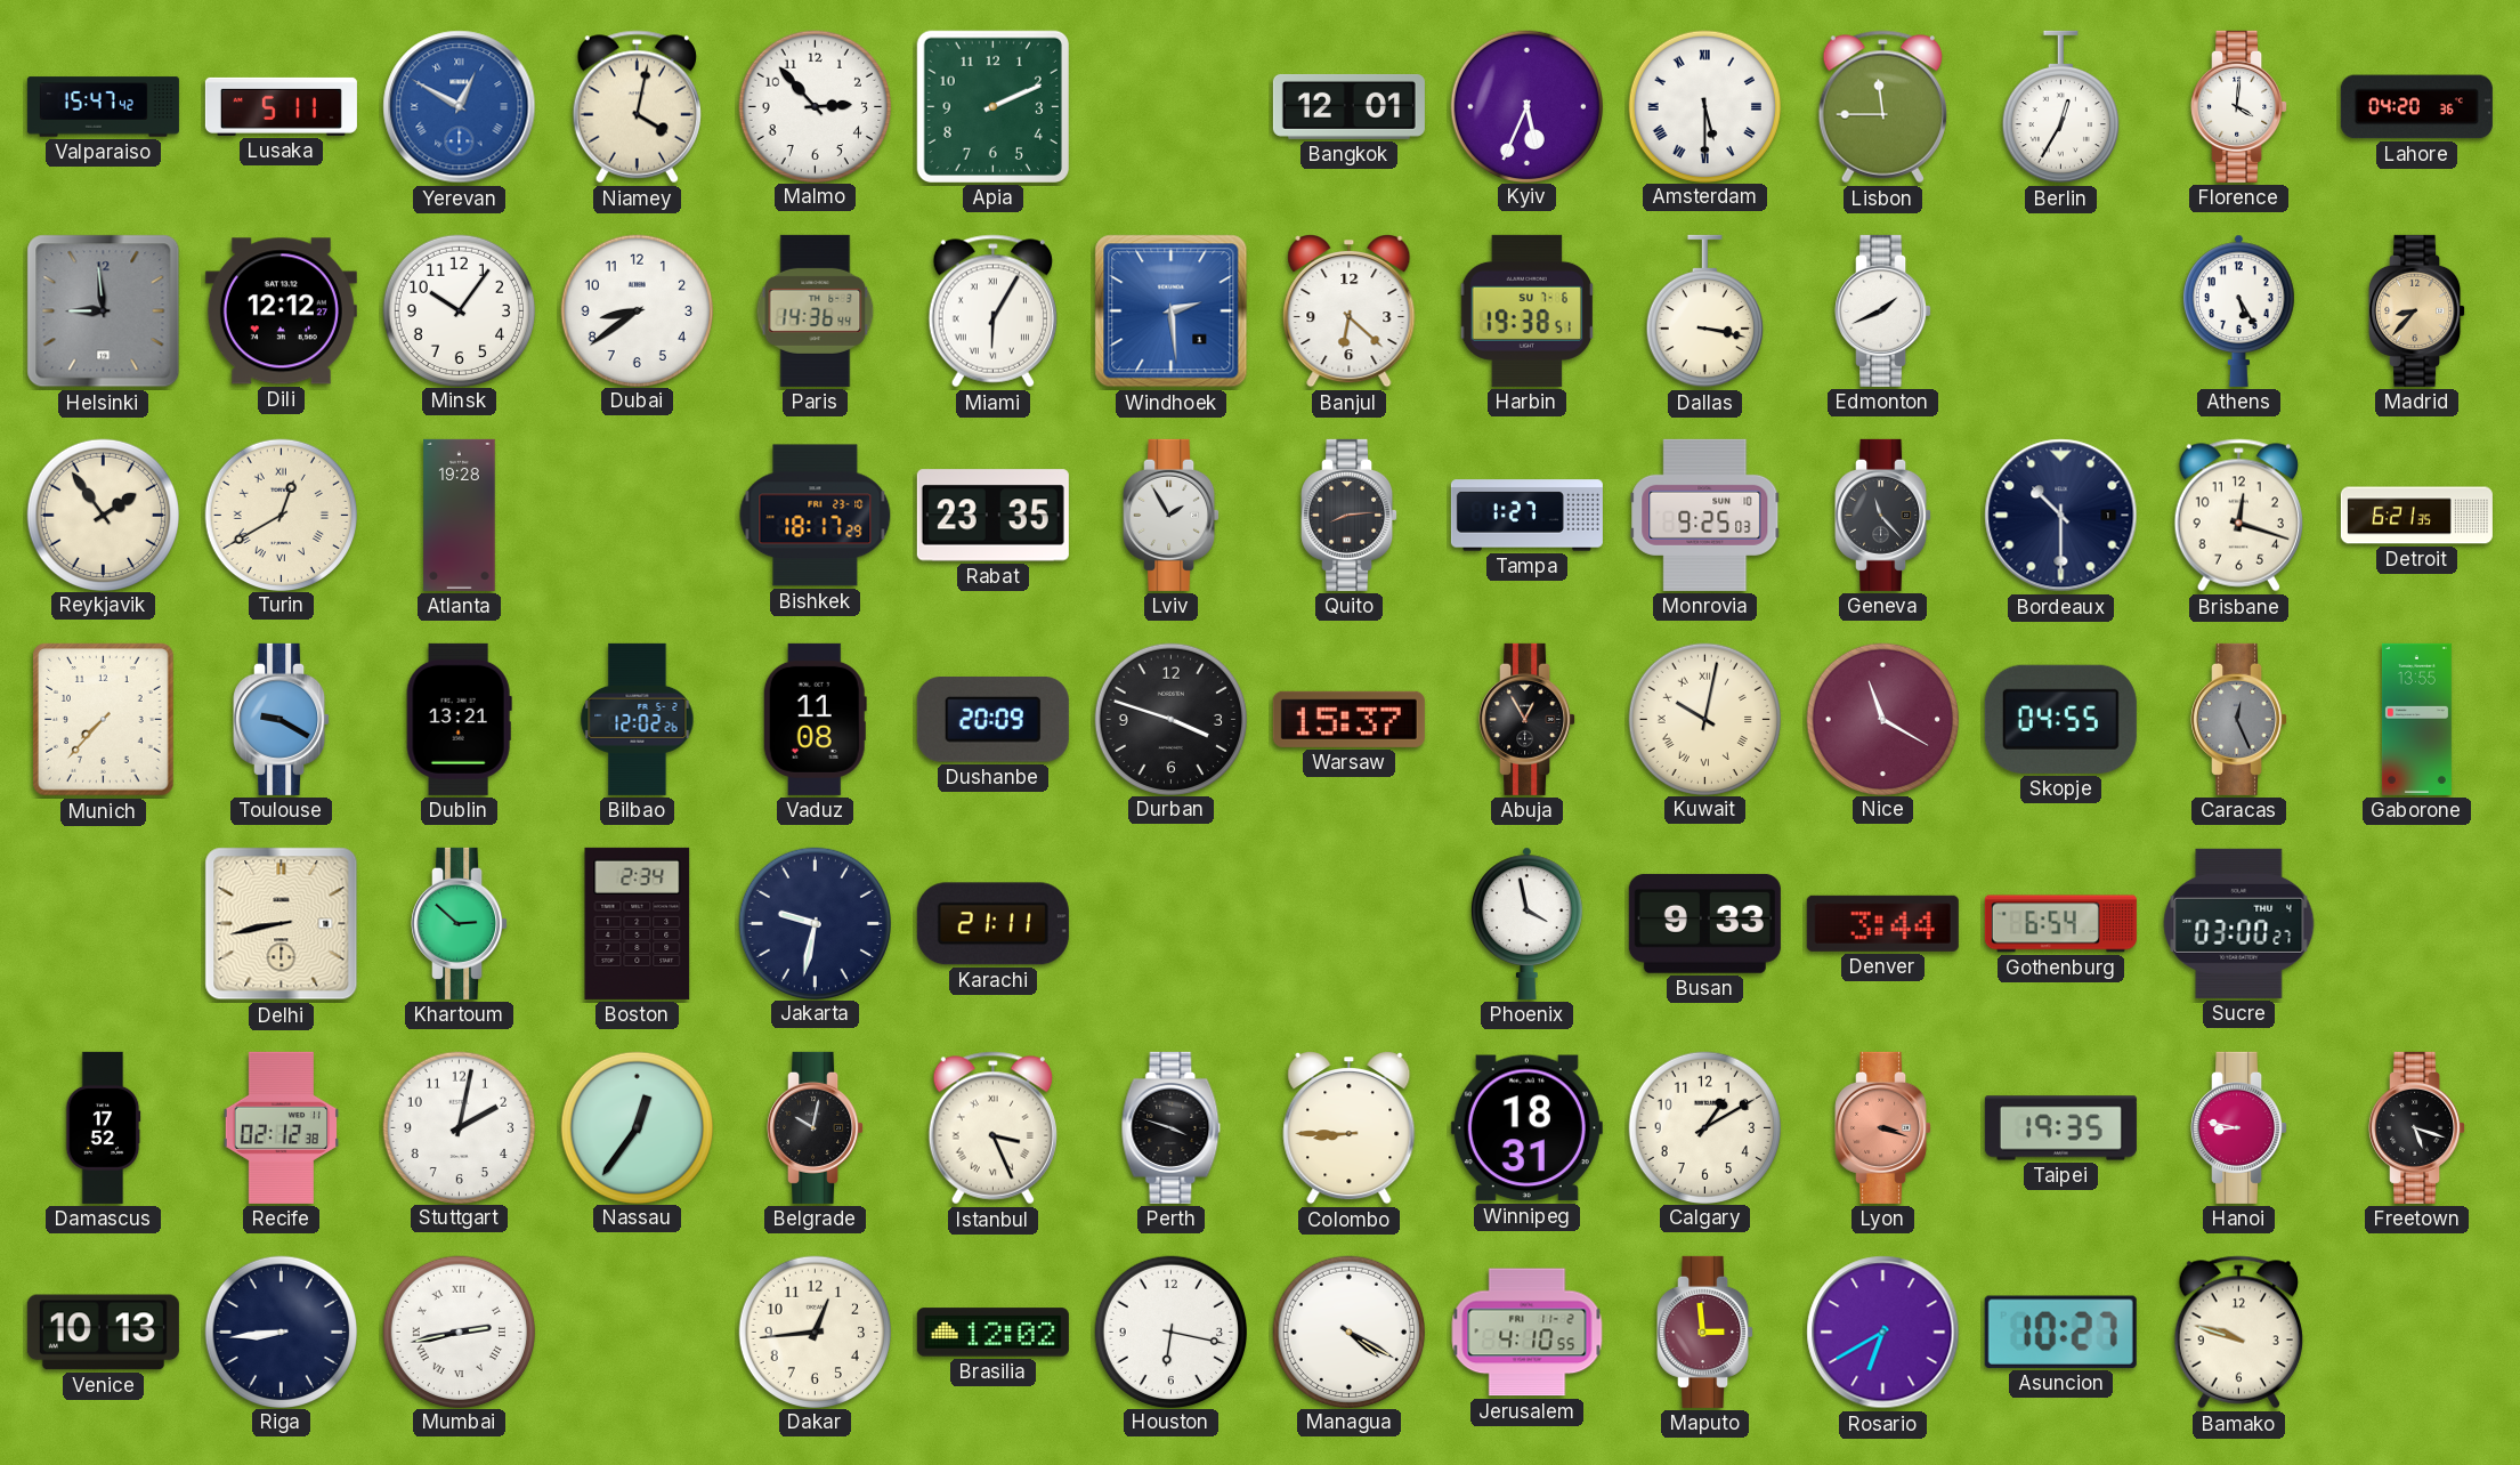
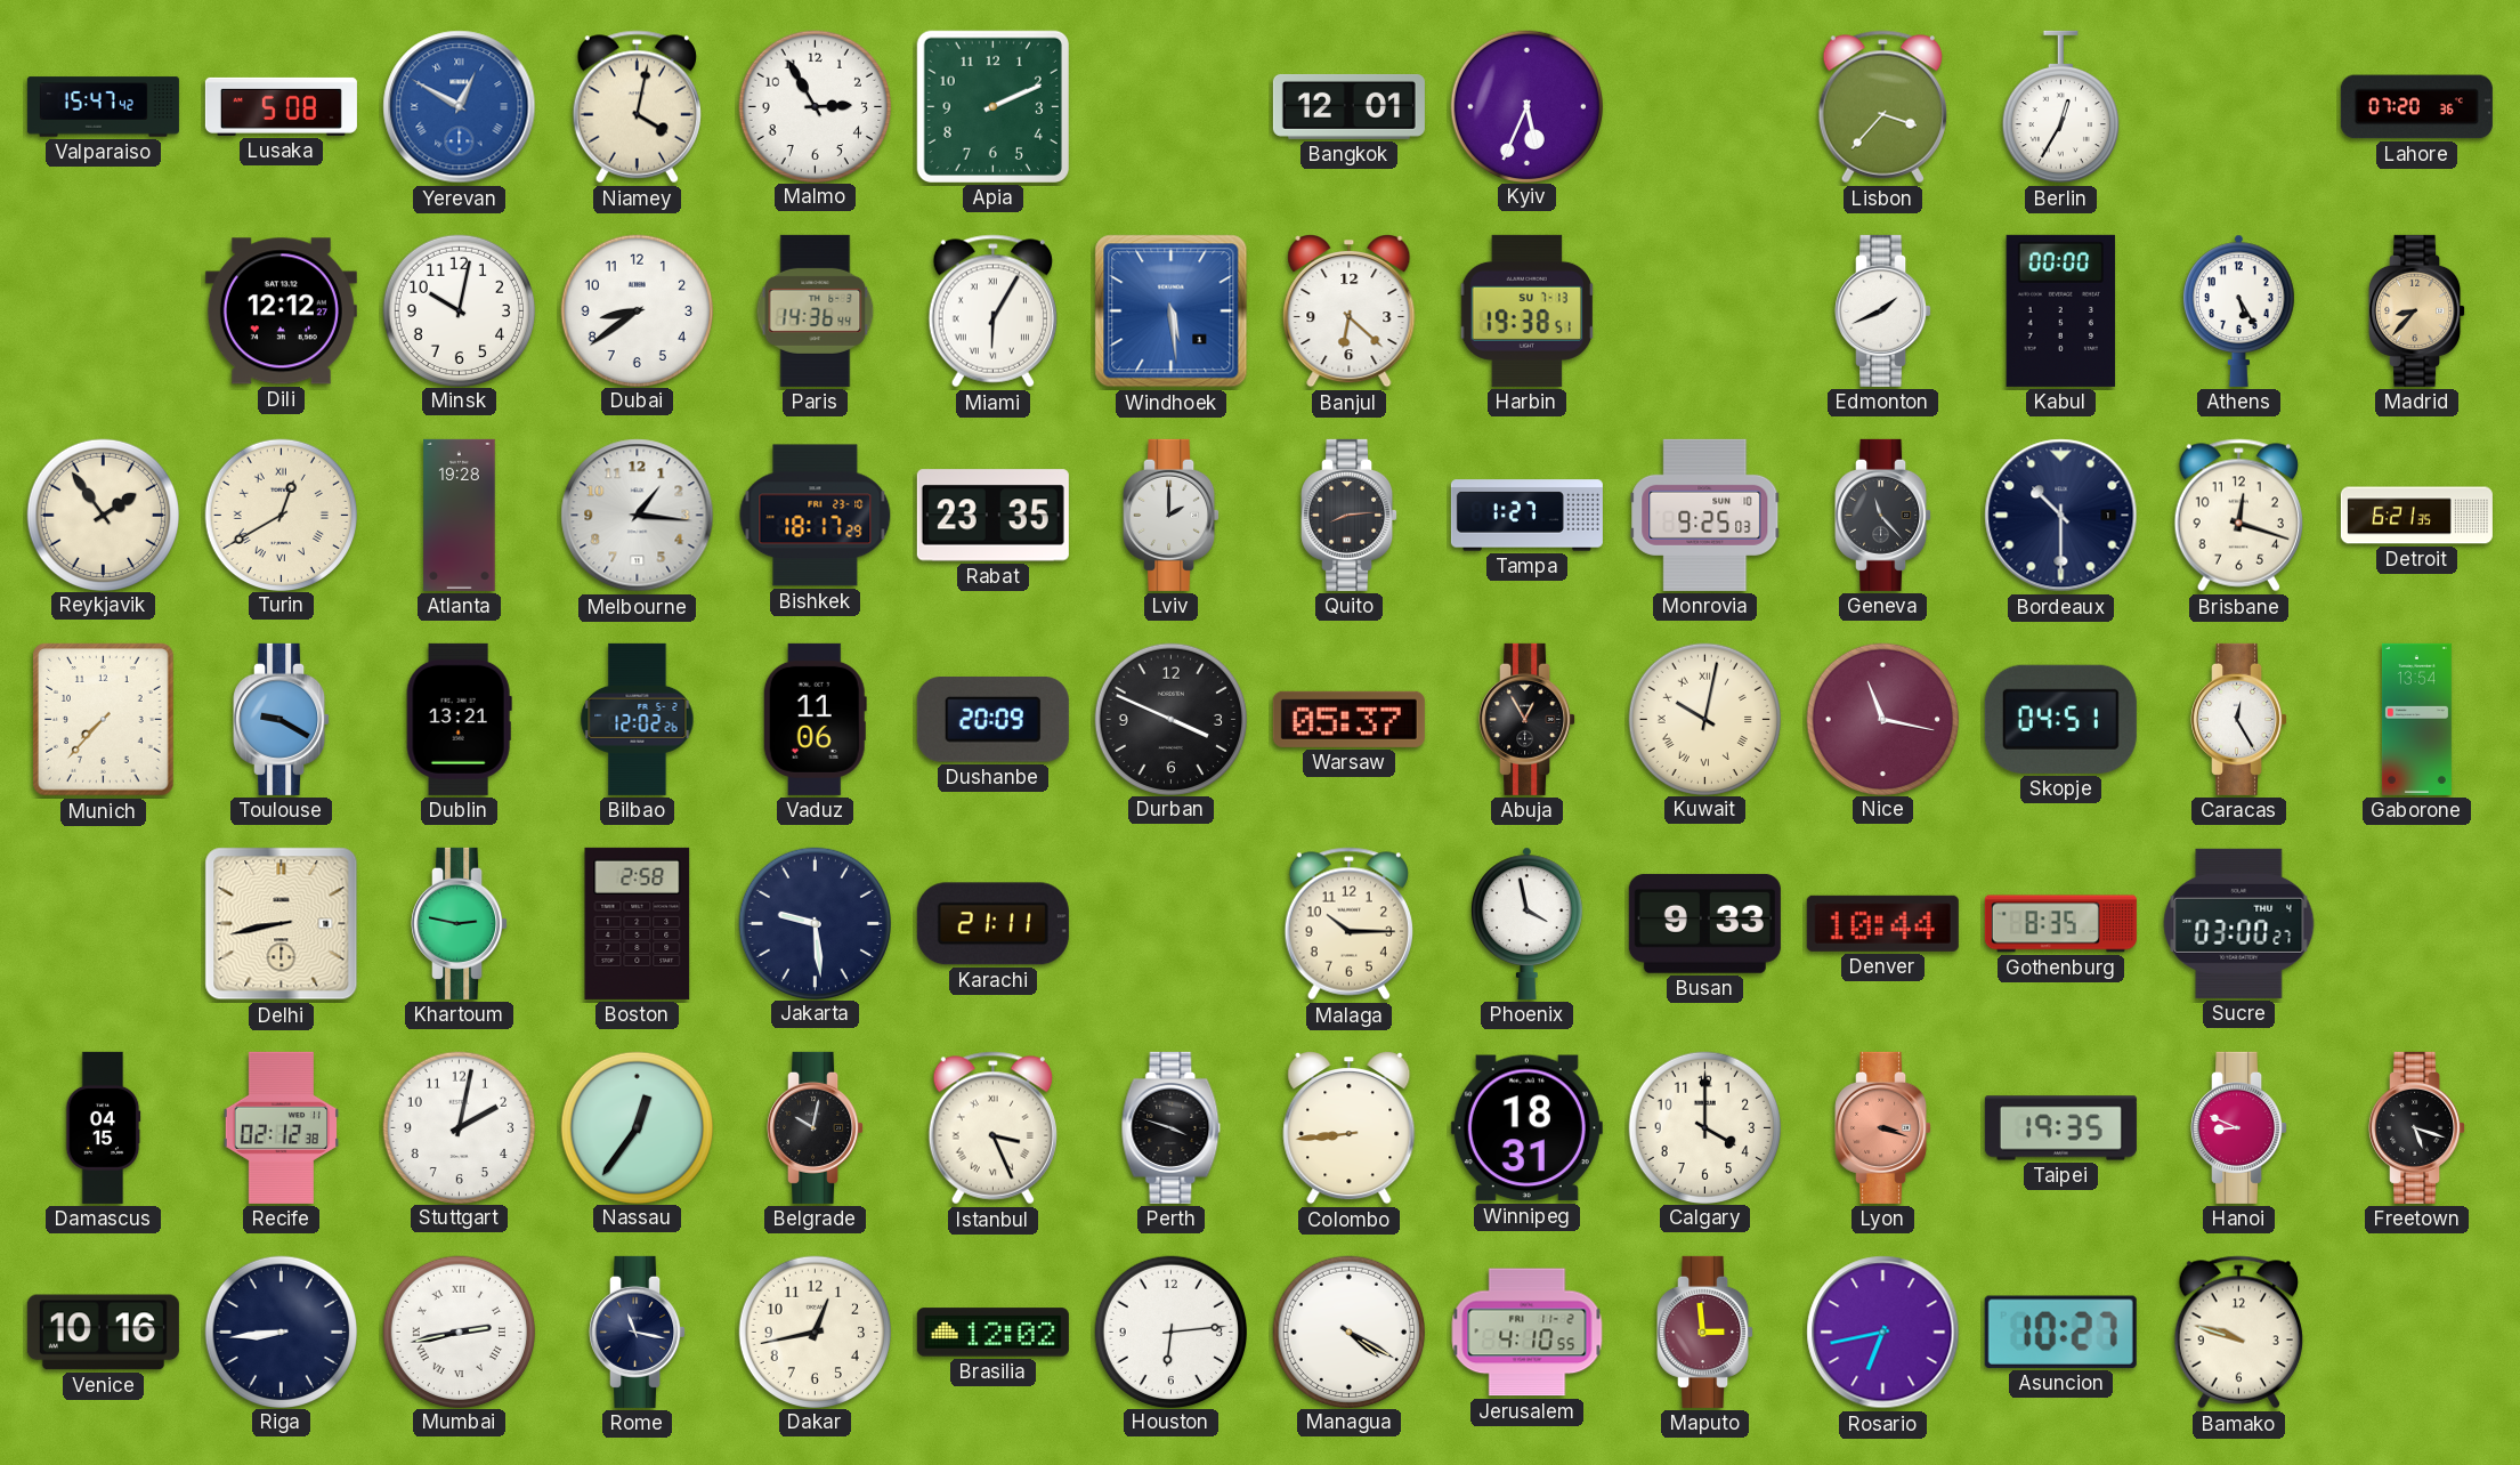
Lusaka: 5:11 -> 5:08 (281, 106)
Malmo: 2:53 -> 2:55 (815, 106)
Amsterdam: 5:30 -> none (1704, 106)
Lisbon: 11:45 -> 3:37 (1882, 107)
Florence: 4:01 -> none (2239, 106)
Lahore: 04:20 -> 07:20 (2416, 107)
Helsinki: 8:59 -> none (104, 311)
Minsk: 10:06 -> 10:02 (459, 310)
Windhoek: 2:29 -> 5:29 (1172, 311)
Harbin date: SU 7-6 -> SU 7-13 (1526, 310)
Dallas: 3:17 -> none (1704, 311)
Kabul: none -> 00:00 (2060, 310)
Melbourne: none -> 1:16 (638, 516)
Lviv: 1:55 -> 2:00 (1172, 515)
Vaduz: 11:08 -> 11:06 (815, 719)
Durban: 3:48 -> 3:49 (1170, 719)
Warsaw: 15:37 -> 05:37 (1348, 719)
Nice: 11:20 -> 11:17 (1882, 719)
Skopje: 04:55 -> 04:51 (2060, 719)
Caracas: 12:26 -> 12:25 (2239, 719)
Caracas dial: grey -> white (2239, 719)
Gaborone: 13:55 -> 13:54 (2416, 719)
Khartoum: 2:52 -> 2:47 (460, 923)
Boston: 2:34 -> 2:58 (638, 923)
Jakarta: 9:32 -> 9:29 (815, 923)
Malaga: none -> 10:15 (1348, 924)
Denver: 3:44 -> 10:44 (1882, 923)
Gothenburg: 6:54 -> 8:35 (2060, 924)
Damascus: 17:52 -> 04:15 (103, 1127)
Colombo: 8:45 -> 8:44 (1350, 1127)
Calgary: 1:10 -> 4:00 (1704, 1127)
Hanoi: 8:47 -> 8:49 (2239, 1127)
Venice: 10:13 -> 10:16 (103, 1333)
Rome: none -> 11:17 (638, 1332)
Dakar: 12:44 -> 12:43 (815, 1332)
Houston: 6:17 -> 6:14 (1170, 1332)
Rosario: 6:40 -> 6:43 (1883, 1333)
